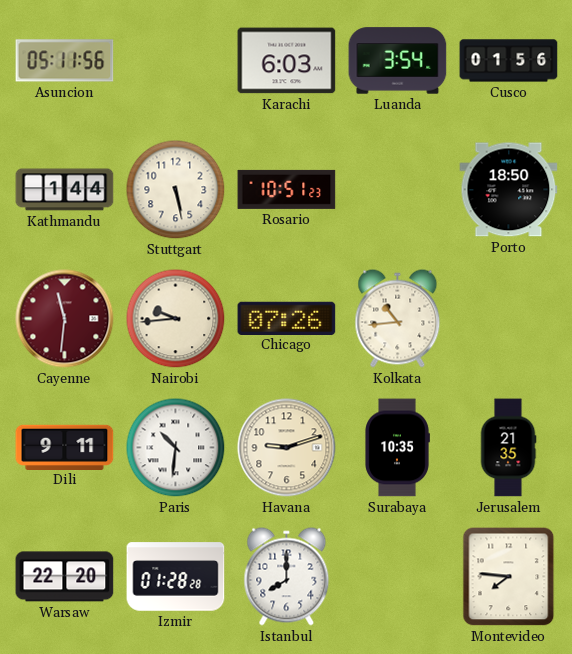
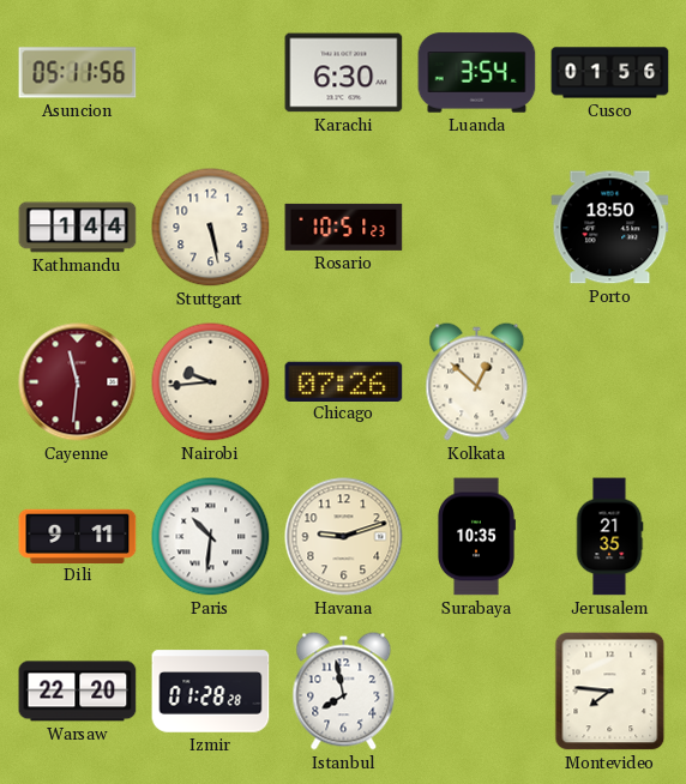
Karachi: 6:03 -> 6:30 (344, 73)
Kolkata: 10:44 -> 12:52 (477, 382)
Istanbul: 8:00 -> 7:58 (344, 692)
